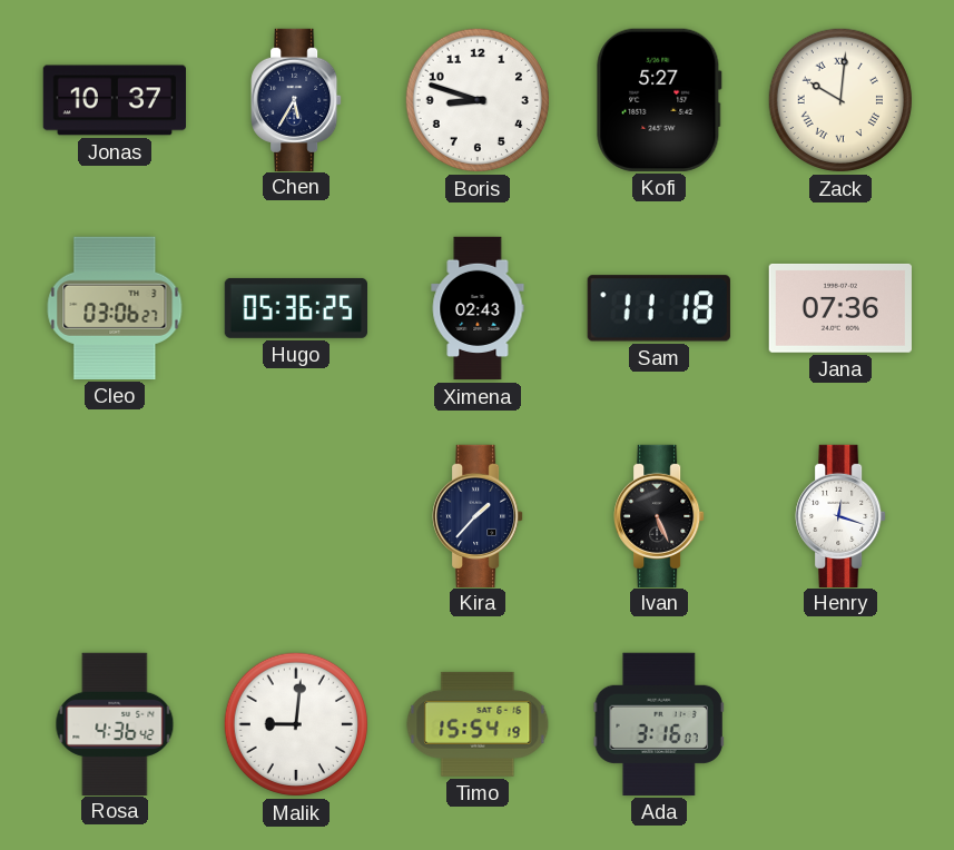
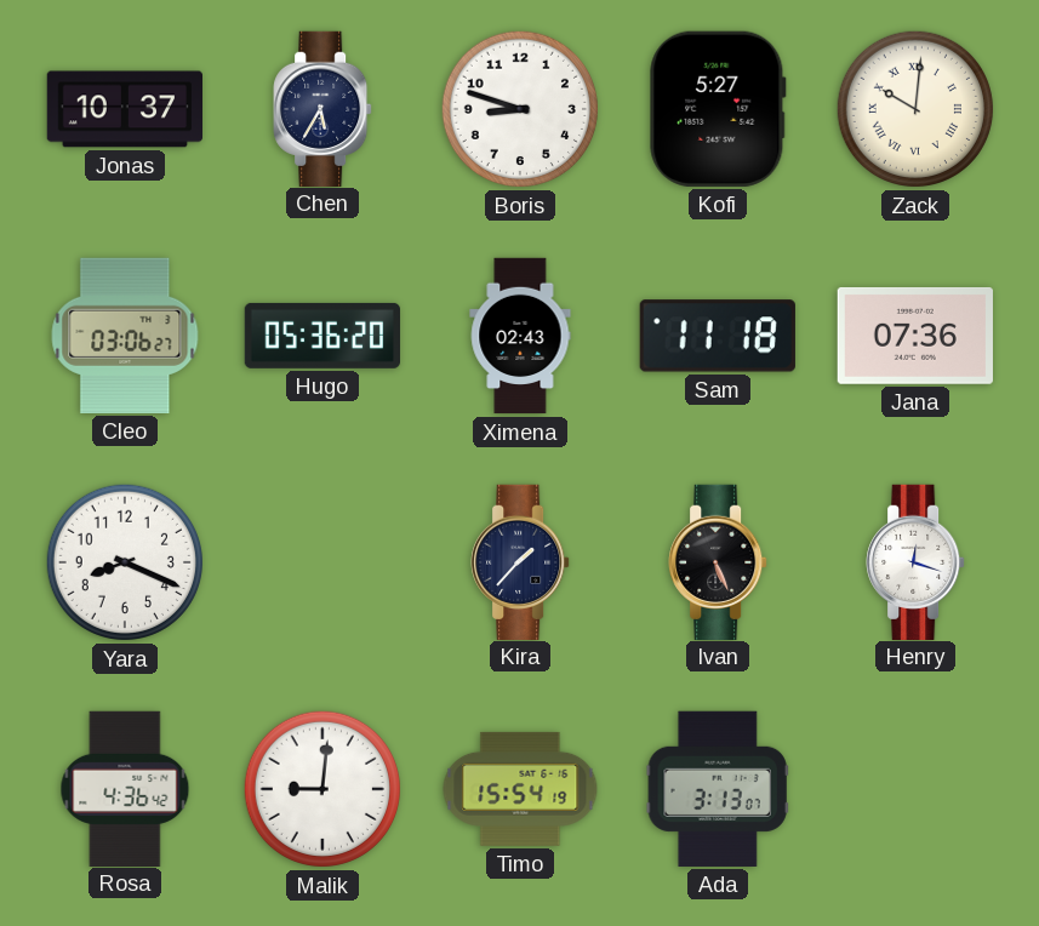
Hugo: 05:36:25 -> 05:36:20 (321, 336)
Yara: none -> 8:19 (125, 562)
Ada: 3:16 -> 3:13 (718, 789)
